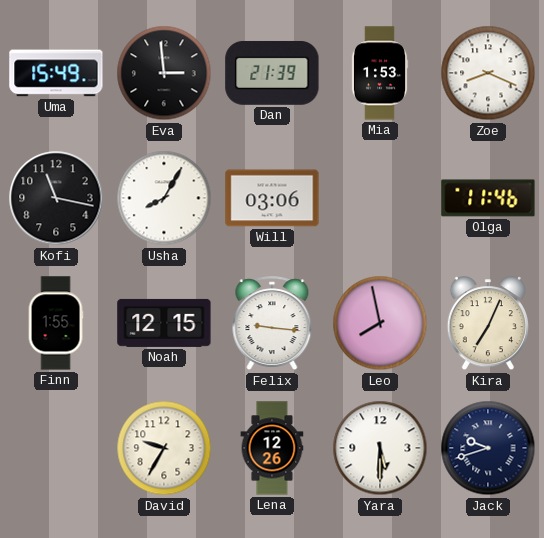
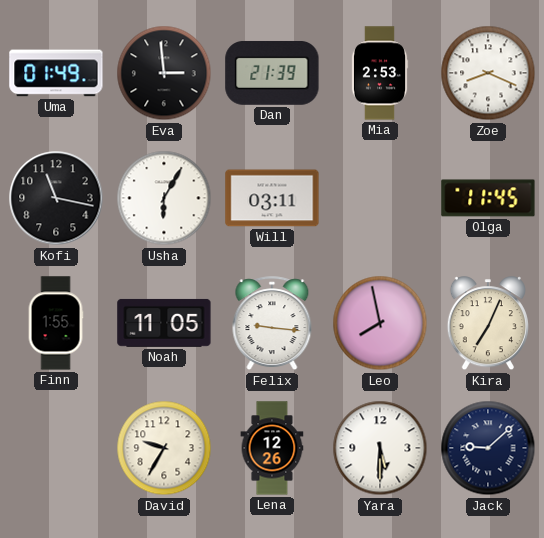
Uma: 15:49 -> 01:49 (56, 73)
Mia: 1:53 -> 2:53 (380, 73)
Usha: 8:05 -> 6:05 (164, 198)
Will: 03:06 -> 03:11 (272, 198)
Olga: 11:46 -> 11:45 (488, 198)
Noah: 12:15 -> 11:05 (164, 323)
Jack: 9:42 -> 9:08 (488, 448)
